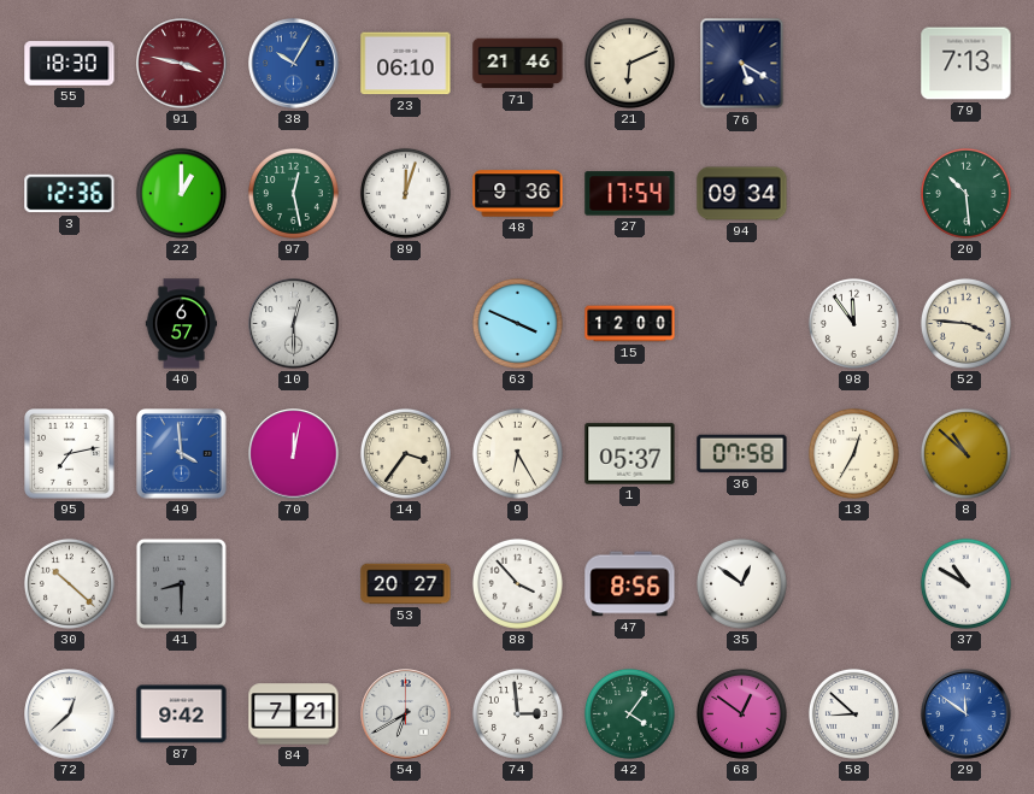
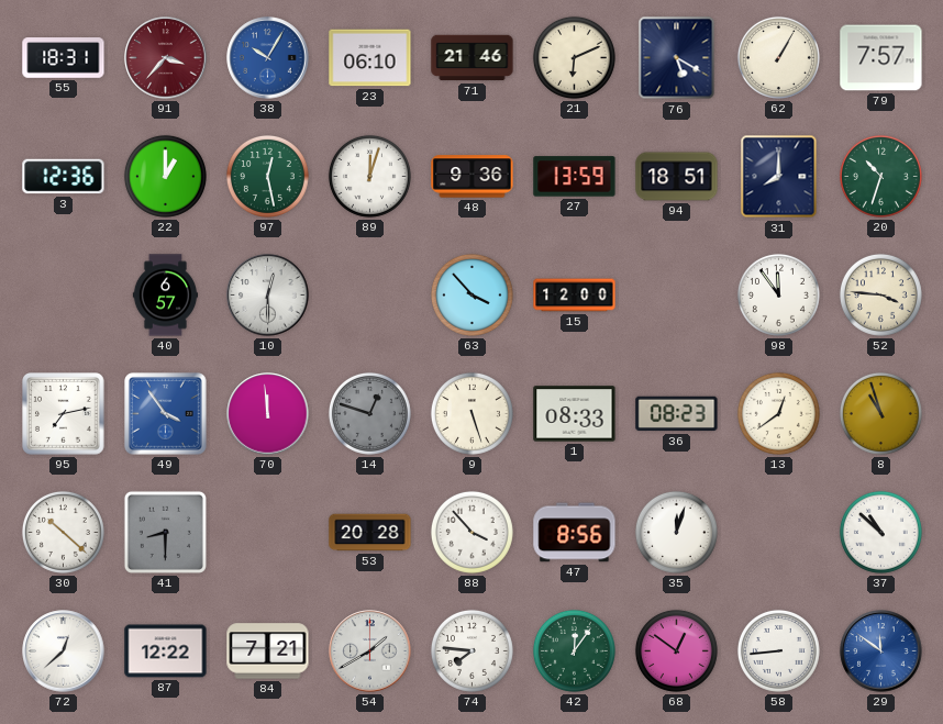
55: 18:30 -> 18:31 (64, 58)
91: 3:47 -> 3:37 (166, 58)
62: none -> 1:05 (778, 57)
79: 7:13 -> 7:57 (881, 58)
27: 17:54 -> 13:59 (575, 177)
94: 09:34 -> 18:51 (677, 177)
31: none -> 8:00 (779, 177)
20: 10:29 -> 10:33 (880, 176)
63: 3:49 -> 3:53 (471, 294)
49: 3:59 -> 3:54 (166, 414)
70: 12:02 -> 11:59 (268, 414)
14: 3:36 -> 12:48 (369, 413)
14 dial: cream -> grey (369, 413)
9: 6:25 -> 5:27 (471, 413)
1: 05:37 -> 08:33 (575, 414)
36: 07:58 -> 08:23 (677, 414)
13: 12:35 -> 12:39 (778, 413)
8: 10:52 -> 10:57 (880, 413)
53: 20:27 -> 20:28 (370, 533)
35: 12:51 -> 12:03 (676, 532)
37: 10:50 -> 10:52 (880, 532)
87: 9:42 -> 12:22 (166, 651)
54: 6:40 -> 1:40 (370, 651)
74: 2:59 -> 7:46 (471, 650)
42: 4:06 -> 12:06 (574, 650)
58: 8:52 -> 8:44 (778, 650)
